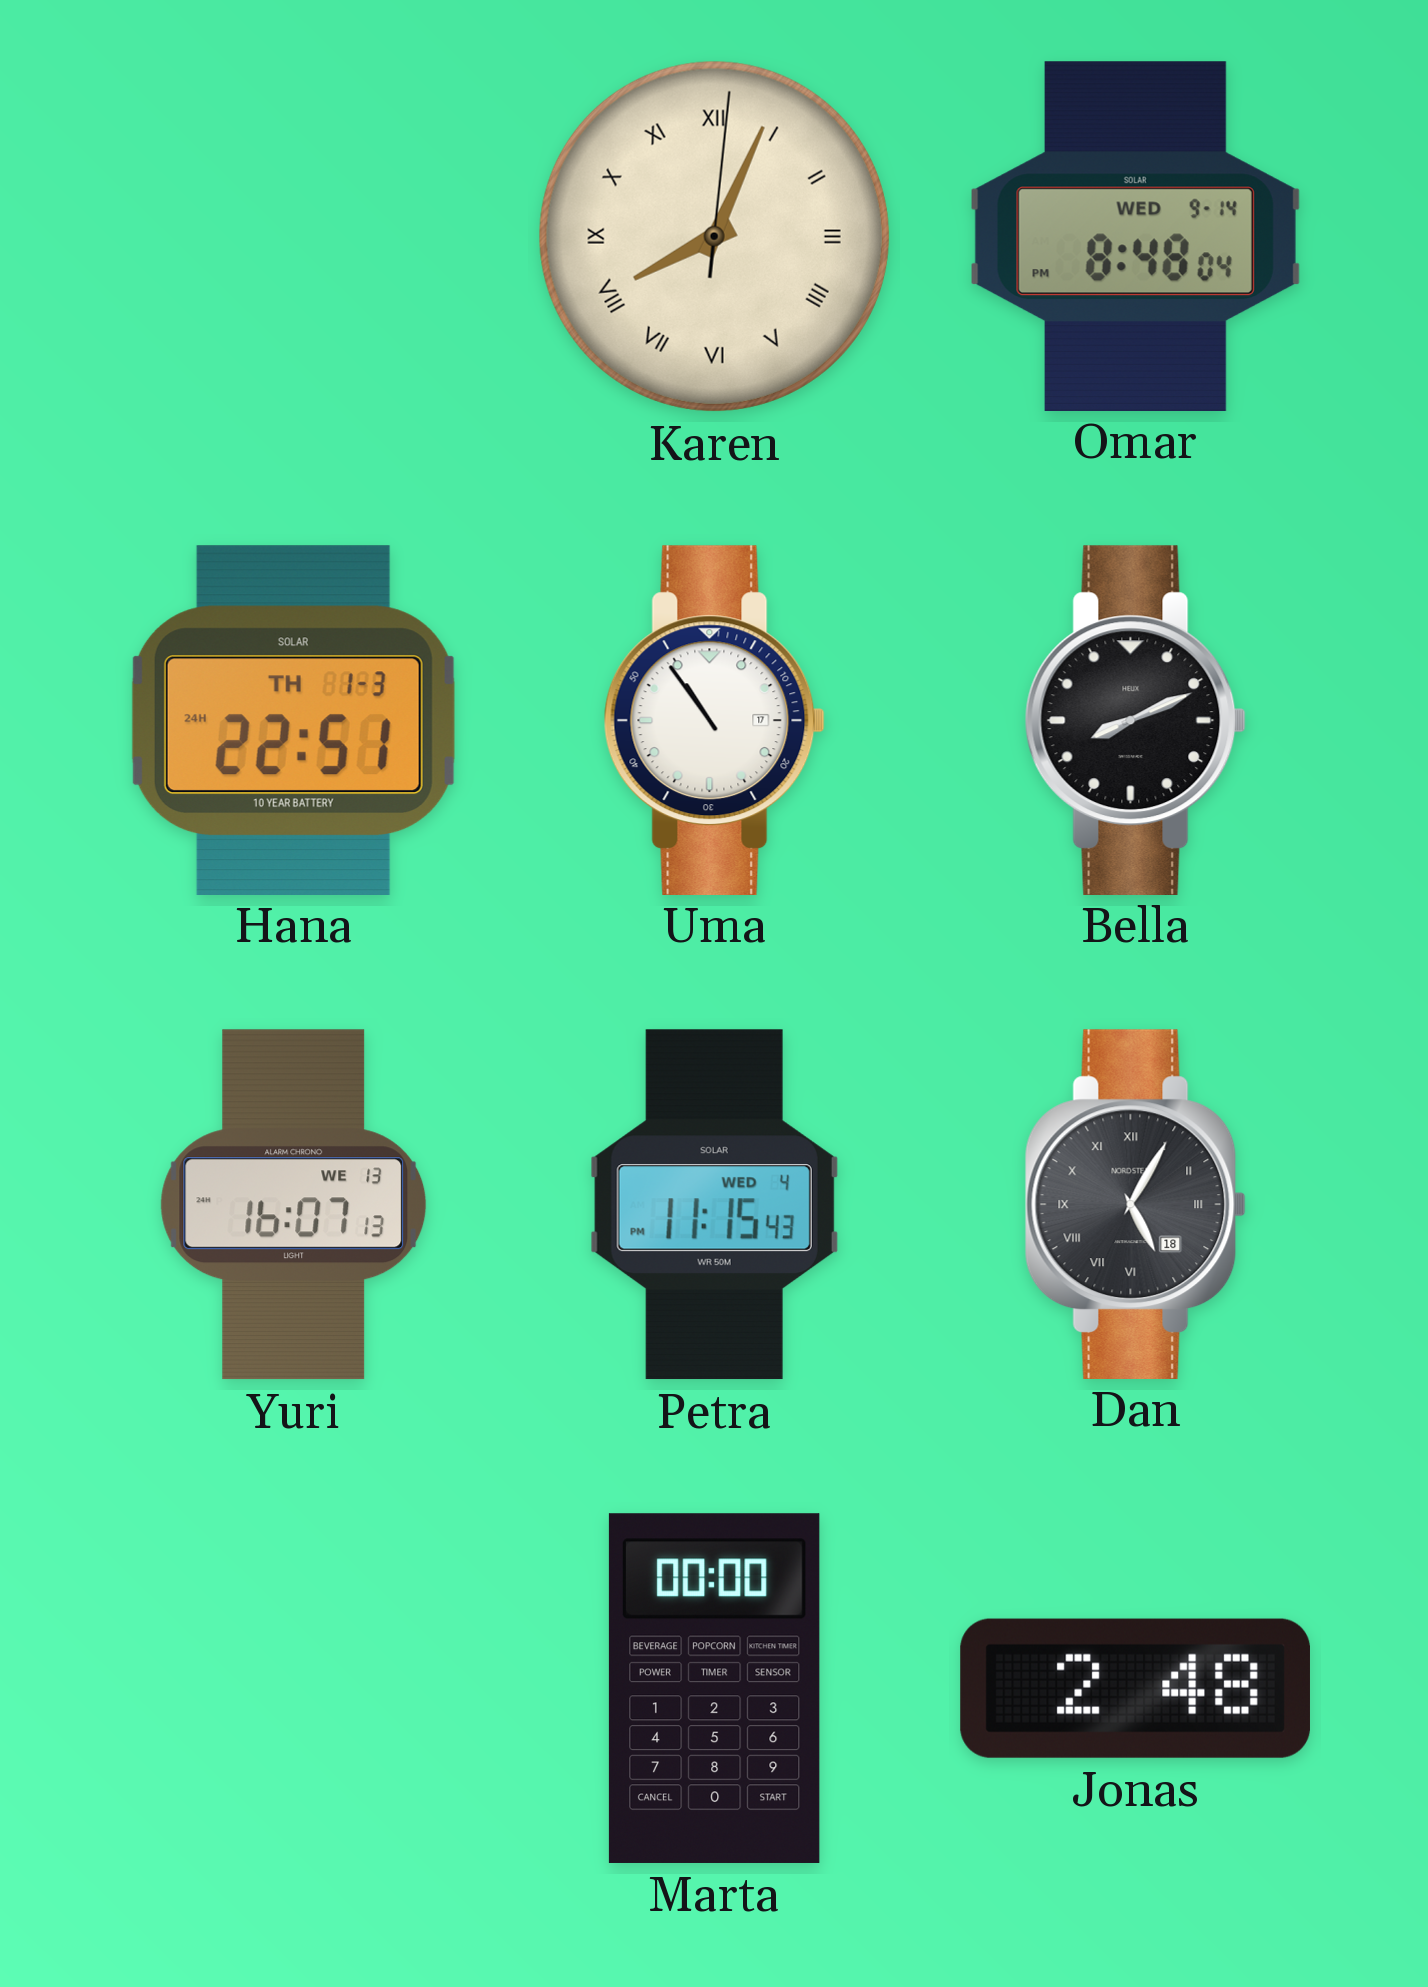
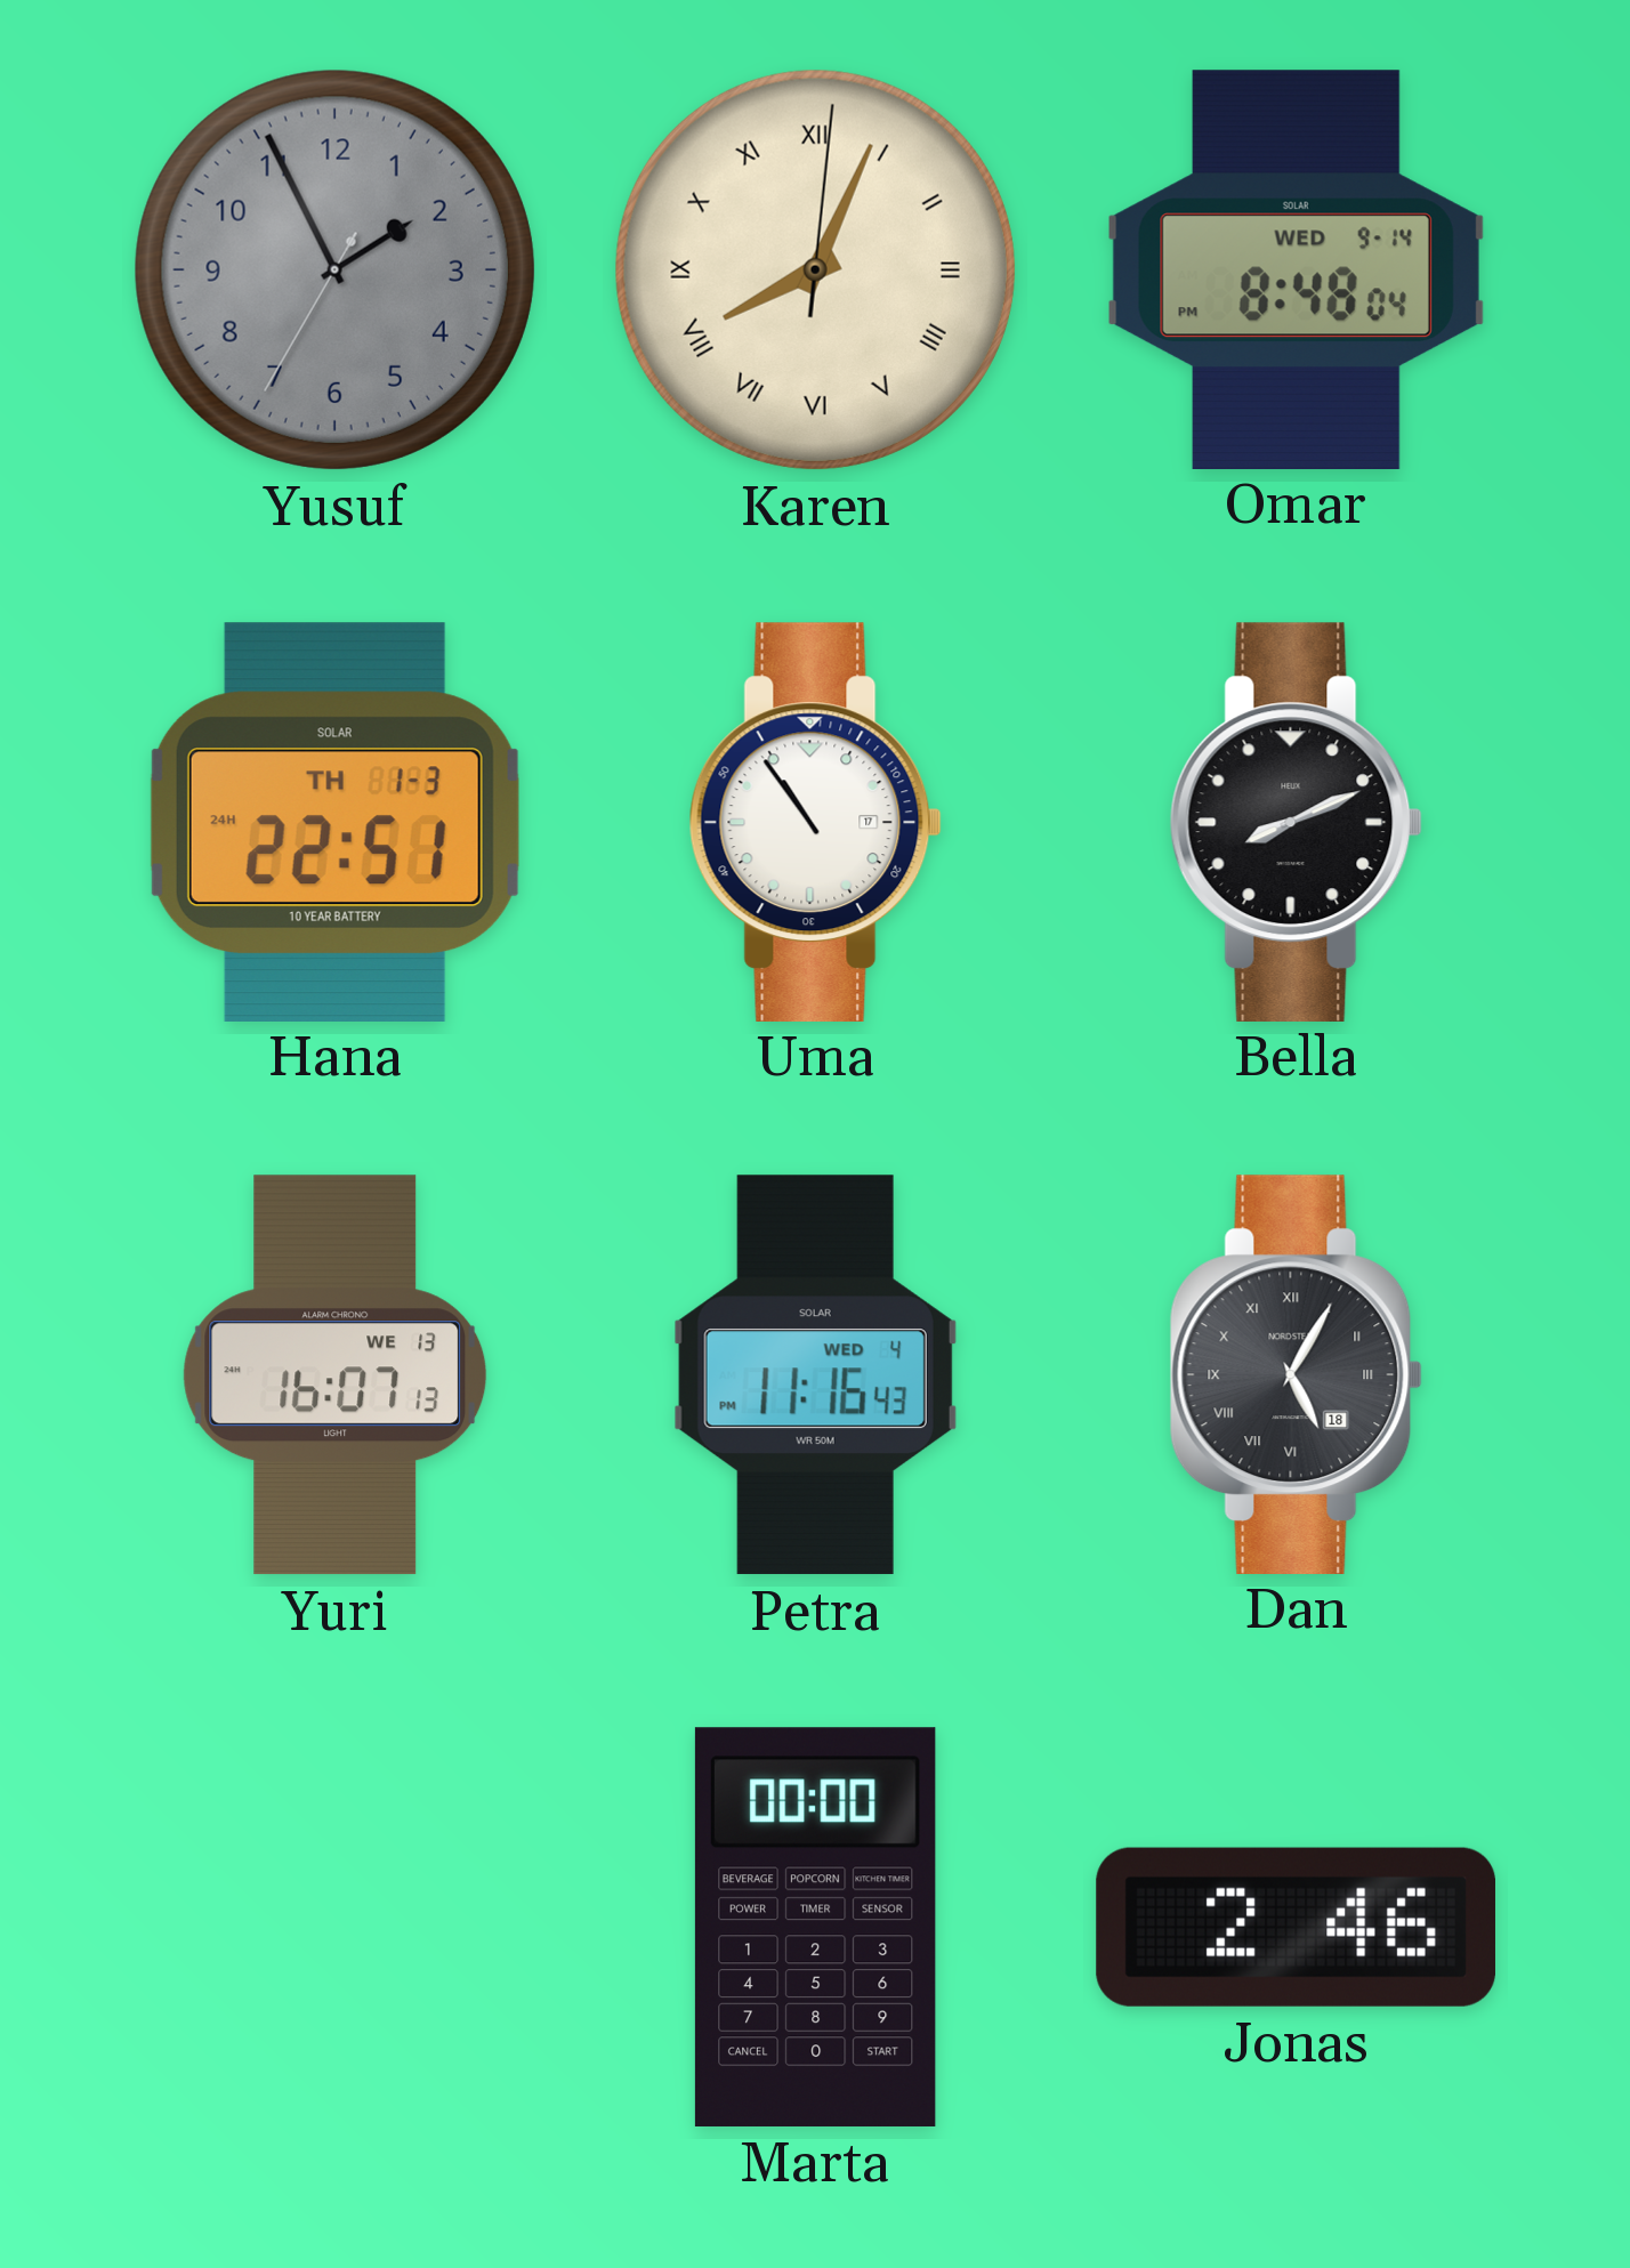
Yusuf: none -> 1:55 (334, 269)
Petra: 11:15 -> 11:16 (815, 1375)
Jonas: 2:48 -> 2:46 (1296, 1927)
